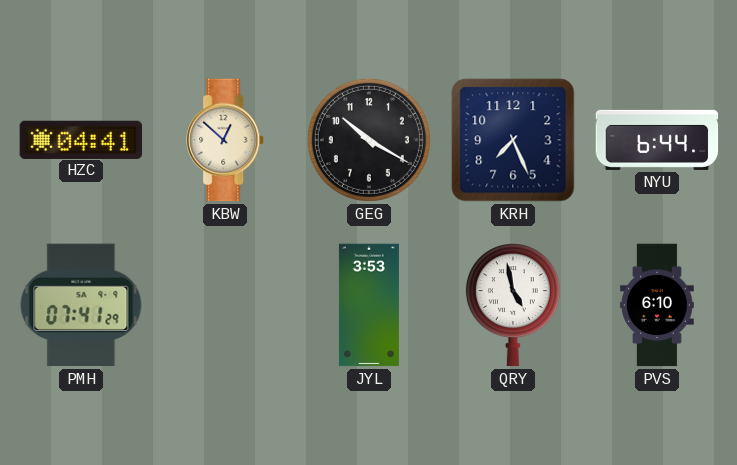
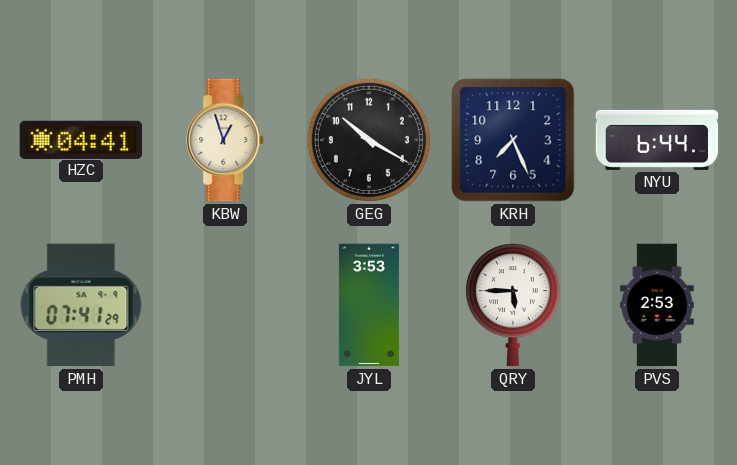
KBW: 12:52 -> 12:57 (226, 140)
QRY: 4:58 -> 5:45 (513, 305)
PVS: 6:10 -> 2:53 (658, 305)
